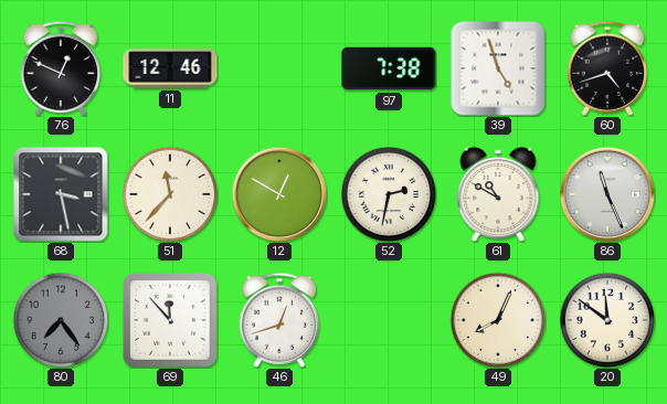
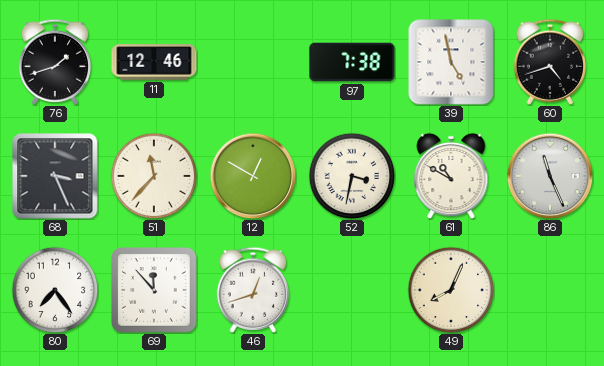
76: 12:49 -> 1:42 (54, 62)
39: 4:57 -> 4:58 (451, 62)
68: 3:28 -> 3:26 (55, 176)
52: 2:32 -> 3:32 (352, 176)
80 dial: grey -> white (55, 290)
20: 11:51 -> none (607, 320)
